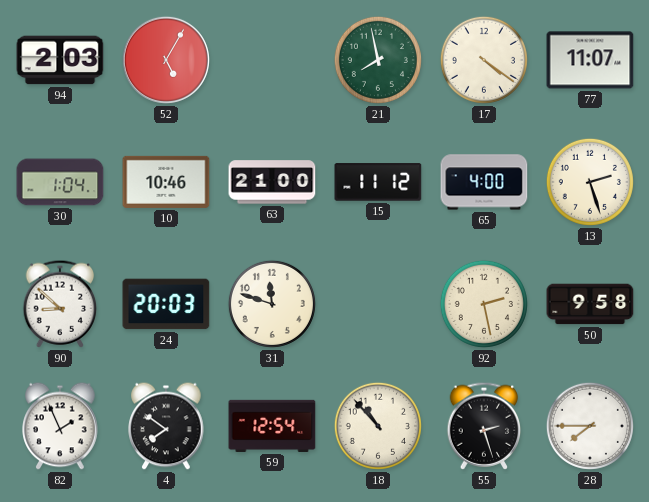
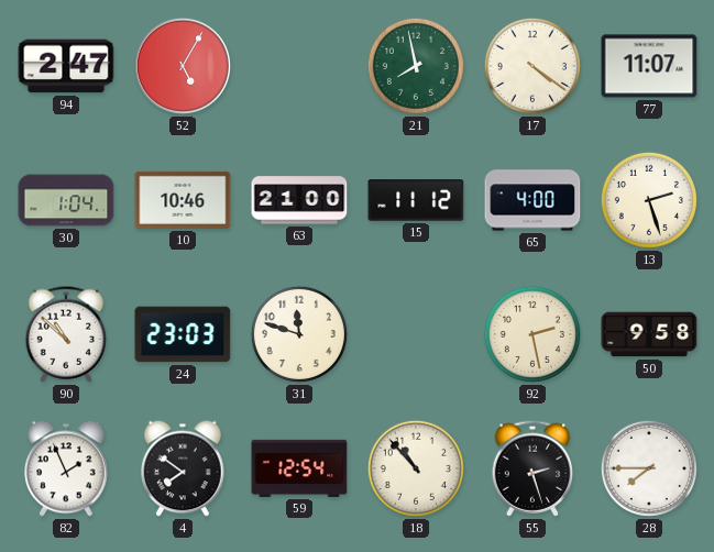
94: 2:03 -> 2:47 (66, 66)
90: 8:52 -> 10:52 (66, 334)
24: 20:03 -> 23:03 (183, 334)
